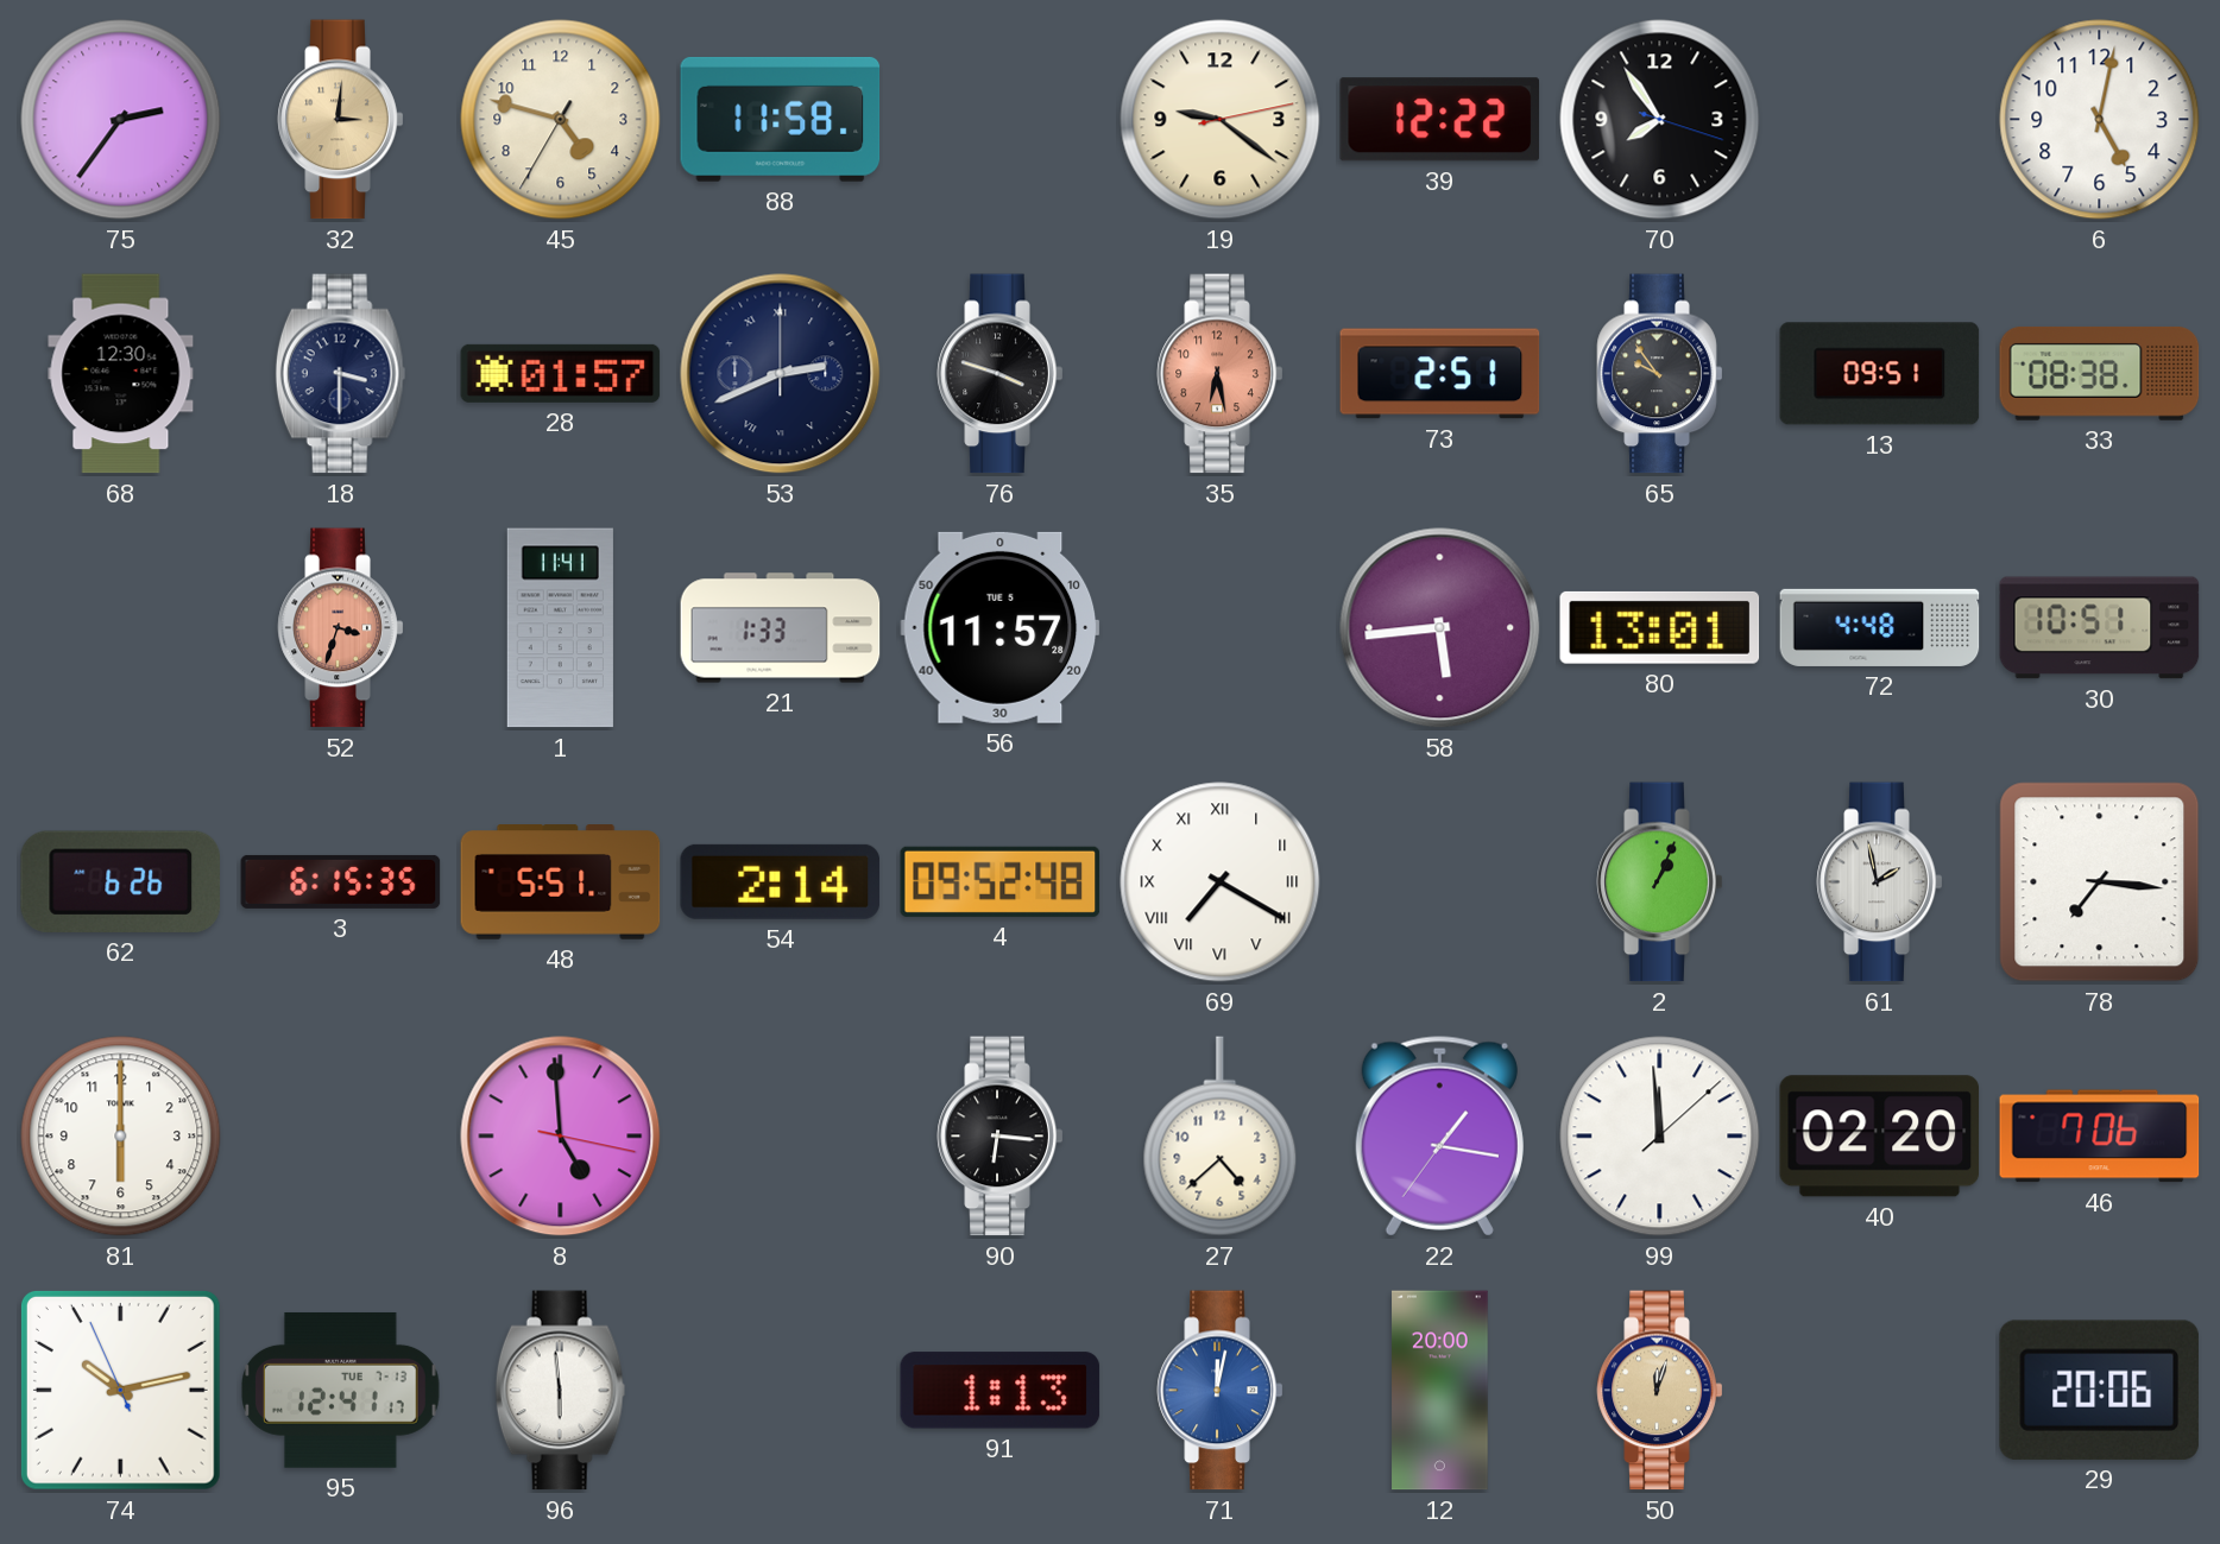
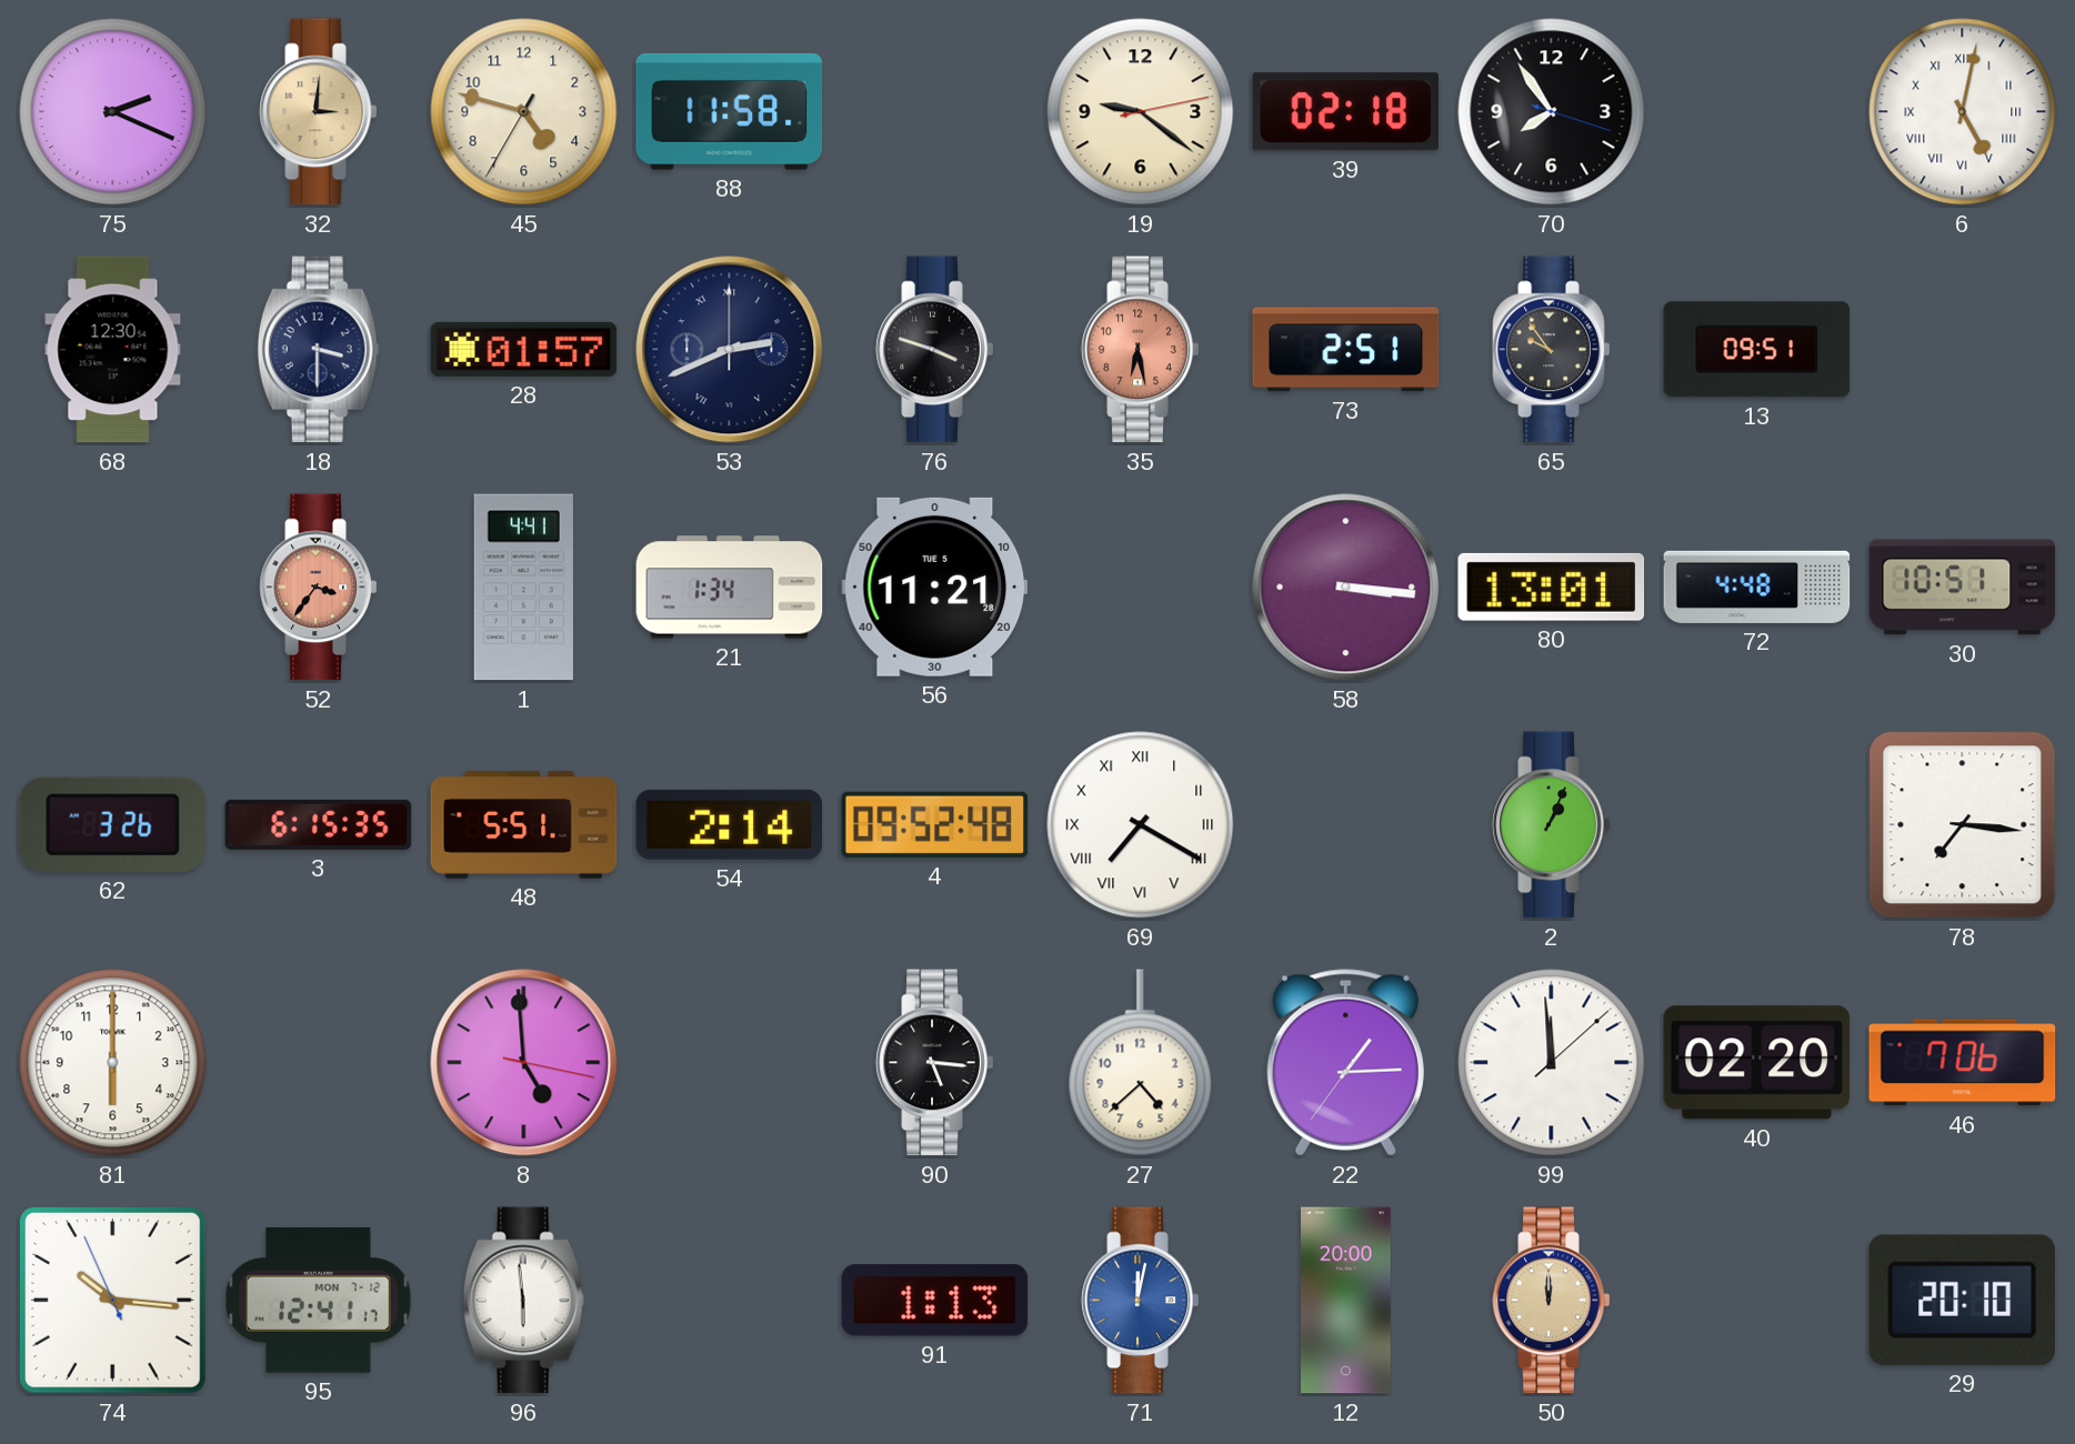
75: 2:36 -> 2:19 (113, 112)
39: 12:22 -> 02:18 (1345, 112)
6 numerals: Arabic -> Roman (1963, 112)
33: 08:38 -> none (2100, 373)
52: 3:33 -> 3:36 (319, 588)
1: 11:41 -> 4:41 (523, 588)
21: 1:33 -> 1:34 (730, 588)
56: 11:57 -> 11:21 (935, 586)
58: 5:44 -> 3:16 (1346, 588)
62: 6:26 -> 3:26 (112, 824)
61: 1:58 -> none (1880, 882)
90: 6:16 -> 5:16 (935, 1063)
22: 1:16 -> 1:14 (1345, 1063)
74: 10:12 -> 10:15 (112, 1300)
95 date: TUE 7-13 -> MON 7-12 (319, 1300)
50: 12:03 -> 12:00 (1552, 1301)
29: 20:06 -> 20:10 (1962, 1300)
